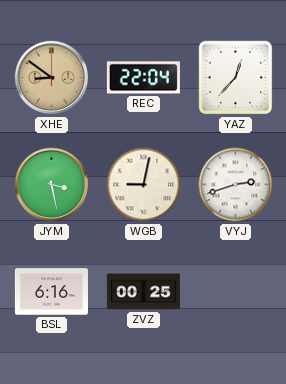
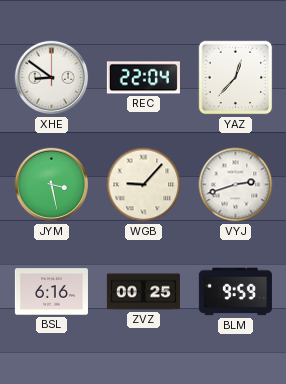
XHE dial: champagne -> white (52, 78)
WGB: 9:02 -> 9:07 (144, 185)
BLM: none -> 9:59 (235, 292)
